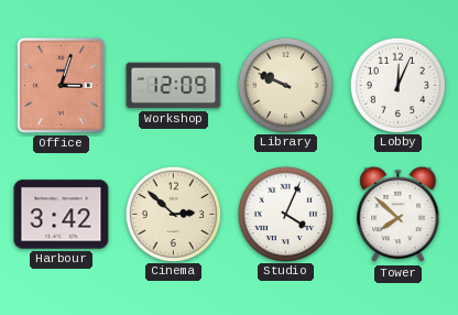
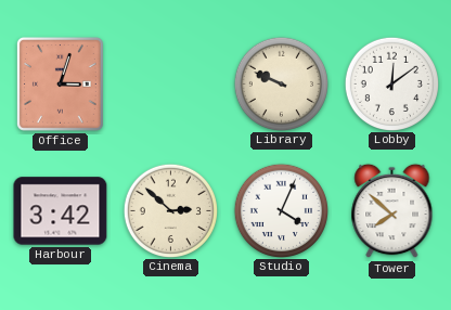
Workshop: 12:09 -> none (174, 86)
Lobby: 12:04 -> 12:09 (391, 83)
